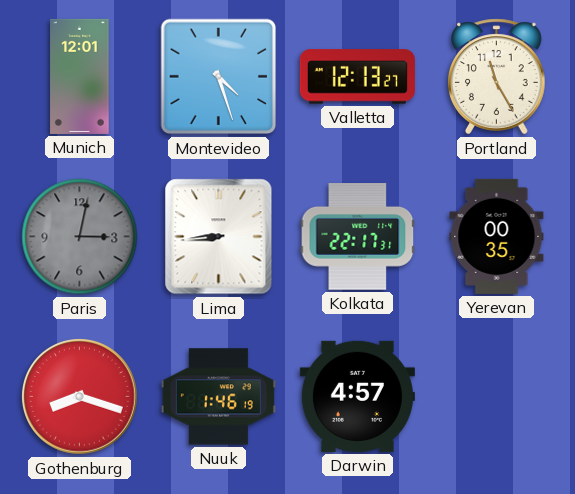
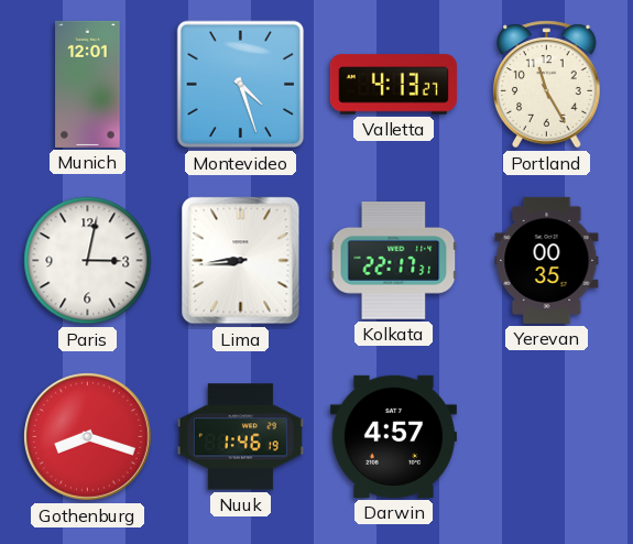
Valletta: 12:13 -> 4:13 (393, 85)
Paris dial: grey -> white (88, 261)
